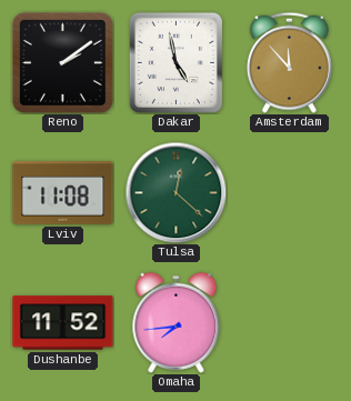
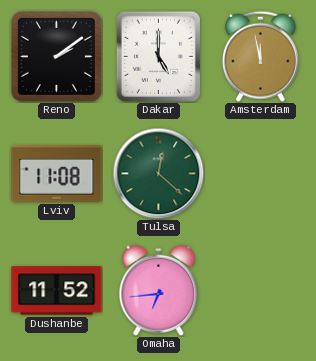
Dakar: 4:58 -> 5:00 (158, 56)
Amsterdam: 11:53 -> 11:58 (260, 56)
Omaha: 7:44 -> 6:44 (159, 290)
